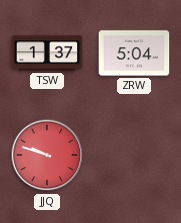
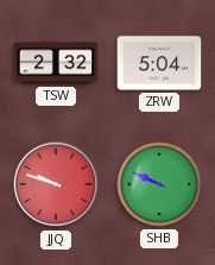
TSW: 1:37 -> 2:32 (56, 63)
SHB: none -> 9:49 (159, 184)
